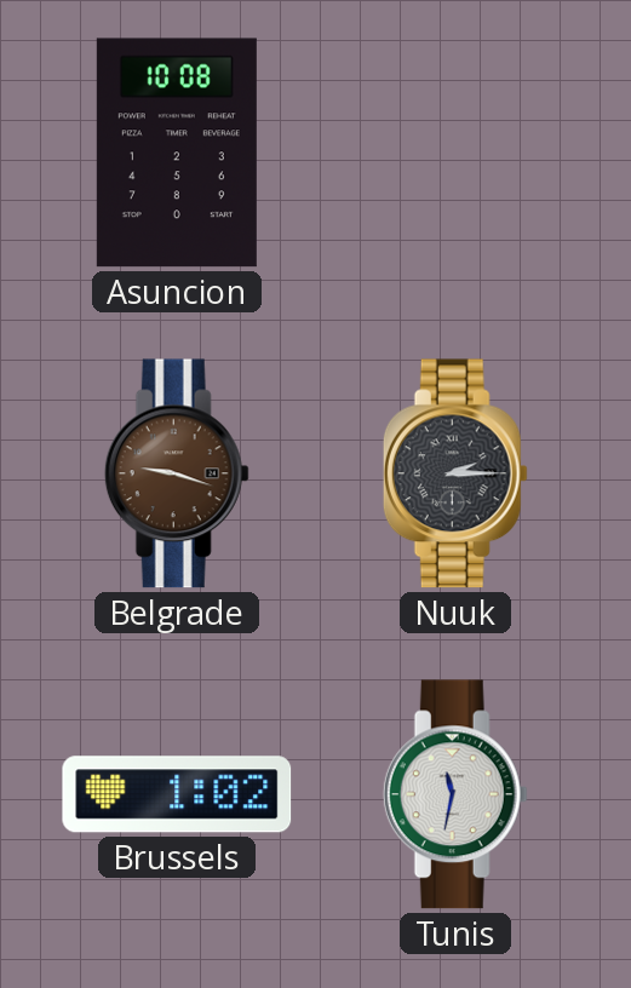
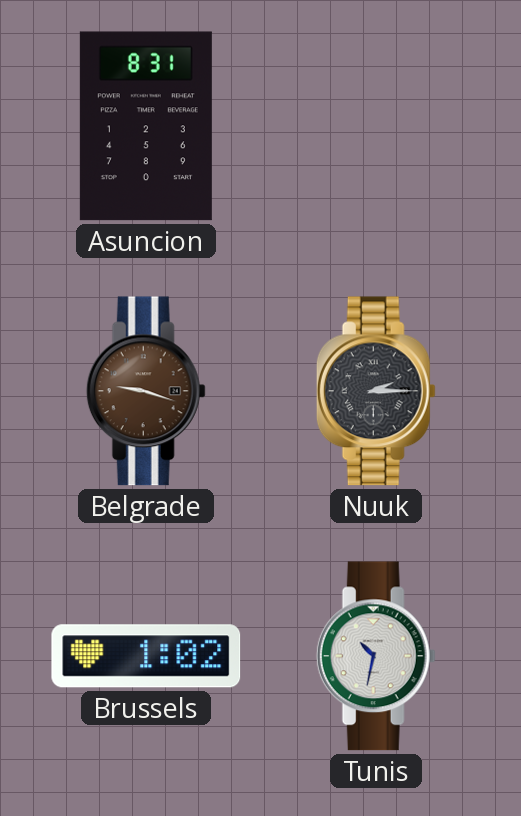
Asuncion: 10:08 -> 8:31 (146, 126)
Tunis: 11:32 -> 10:32 (376, 656)
